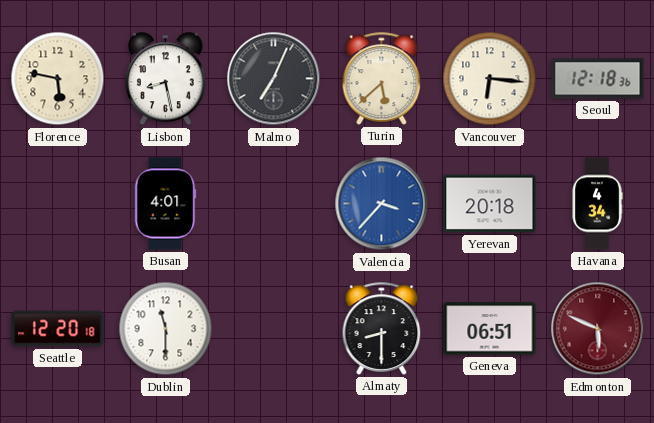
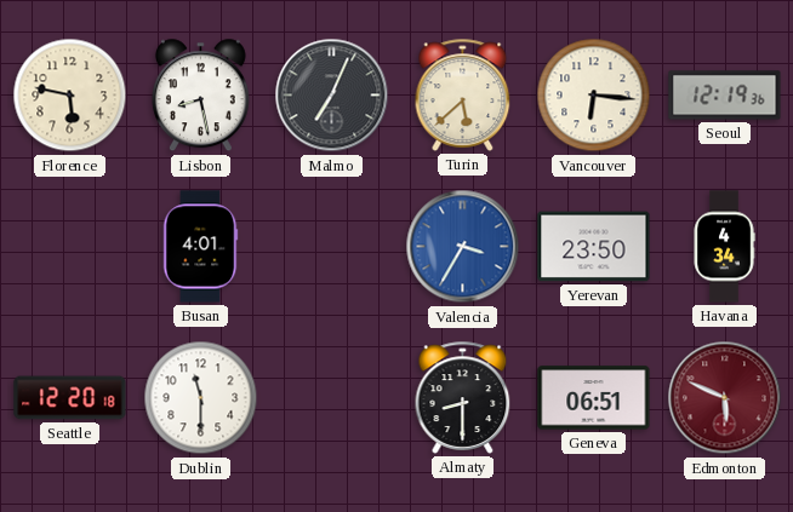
Seoul: 12:18 -> 12:19 (725, 96)
Valencia: 3:37 -> 3:35 (463, 247)
Yerevan: 20:18 -> 23:50 (594, 247)
